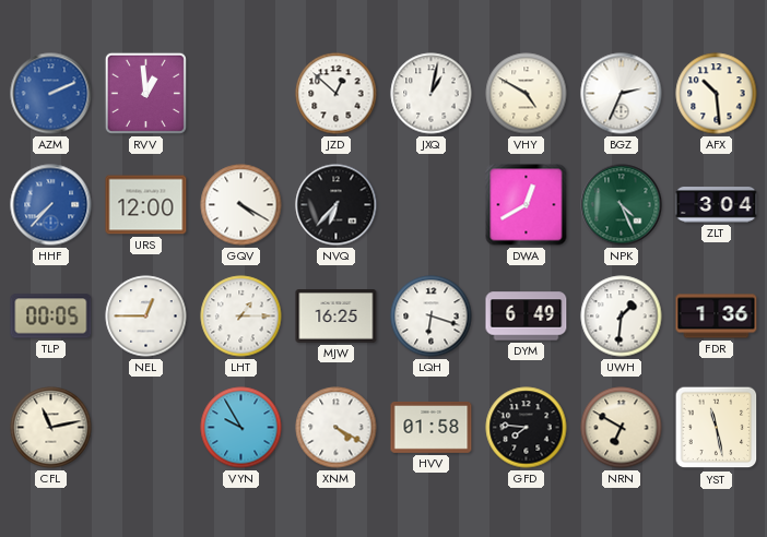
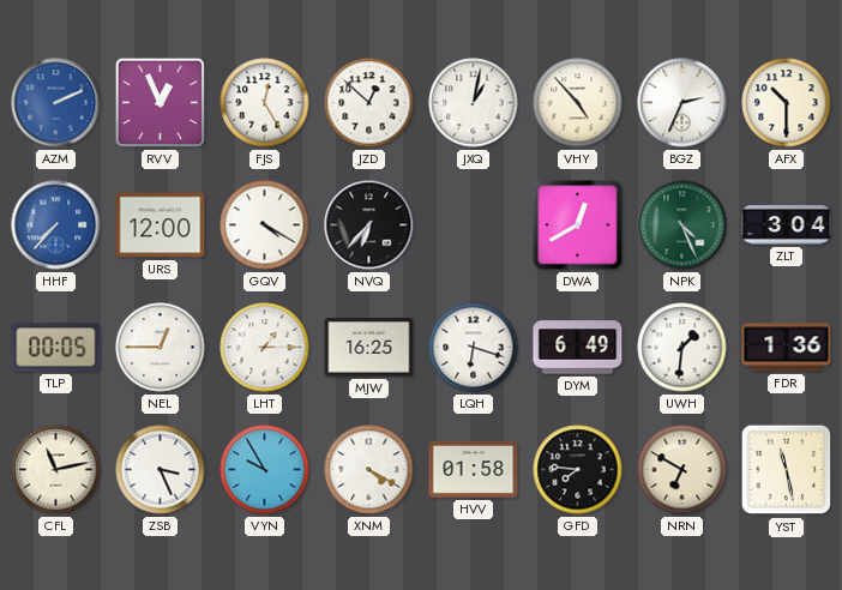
RVV: 12:59 -> 12:56 (160, 102)
FJS: none -> 12:25 (265, 103)
VHY: 4:50 -> 4:53 (578, 103)
AFX: 10:29 -> 10:30 (787, 103)
ZSB: none -> 3:26 (161, 470)
